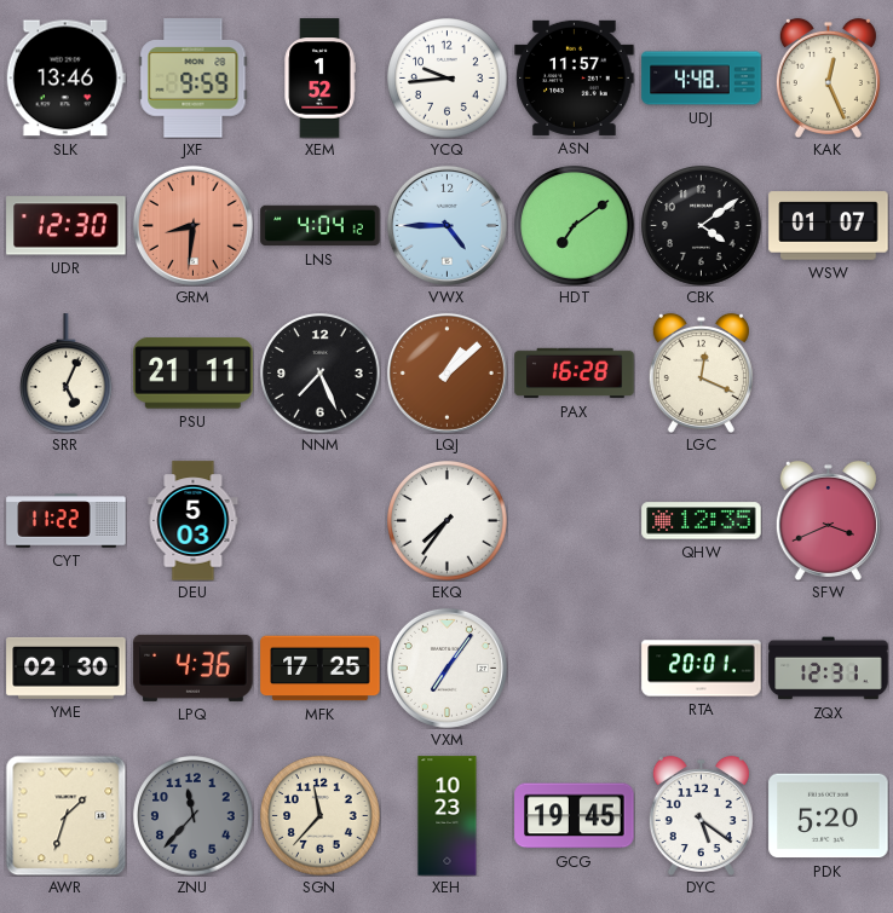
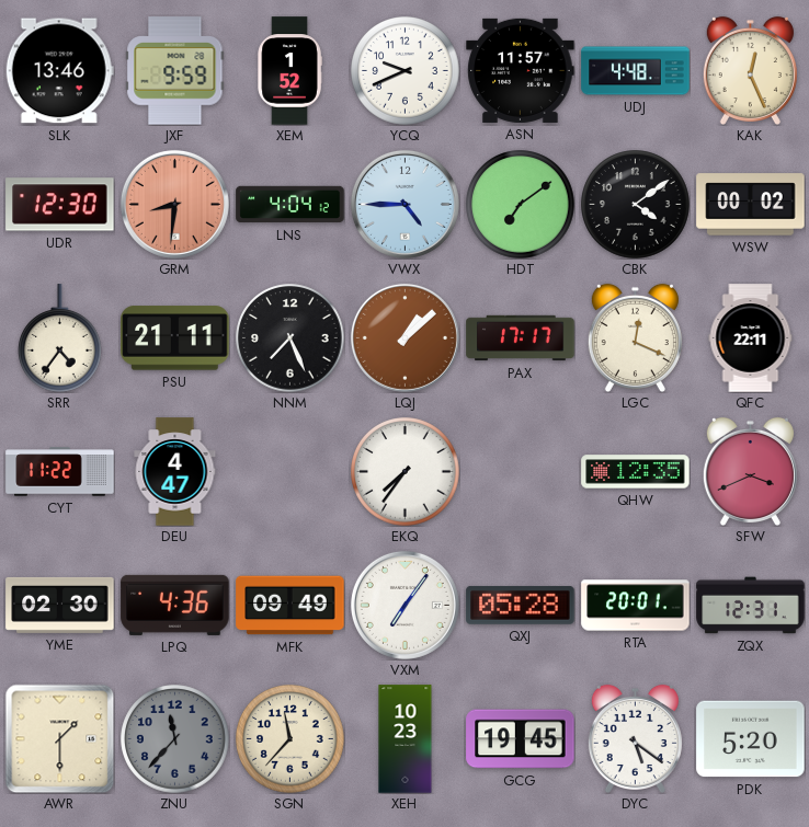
YCQ: 9:44 -> 9:41 (406, 71)
WSW: 01:07 -> 00:02 (751, 205)
SRR: 5:04 -> 4:36 (60, 338)
PAX: 16:28 -> 17:17 (521, 338)
QFC: none -> 22:11 (751, 338)
DEU: 5:03 -> 4:47 (175, 472)
MFK: 17:25 -> 09:49 (290, 606)
QXJ: none -> 05:28 (521, 605)
AWR: 1:33 -> 1:30 (59, 738)
